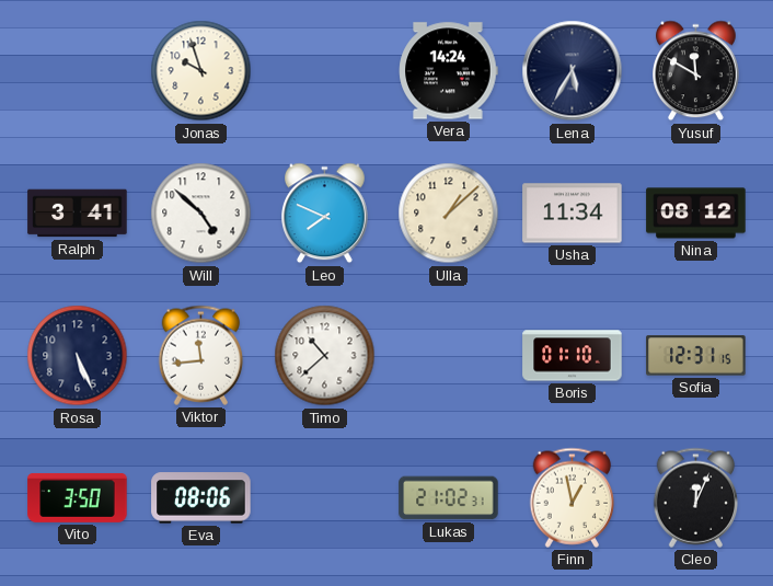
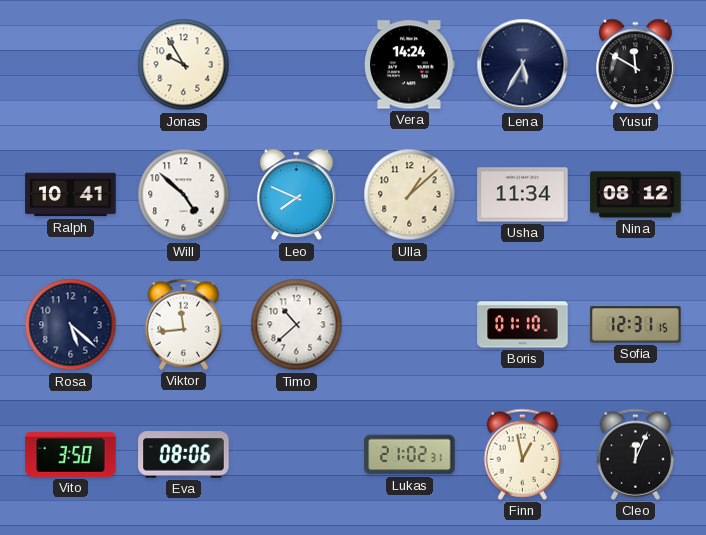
Jonas: 9:57 -> 9:55 (184, 65)
Ralph: 3:41 -> 10:41 (71, 195)
Rosa: 5:26 -> 5:22 (71, 325)
